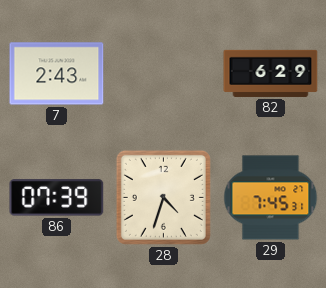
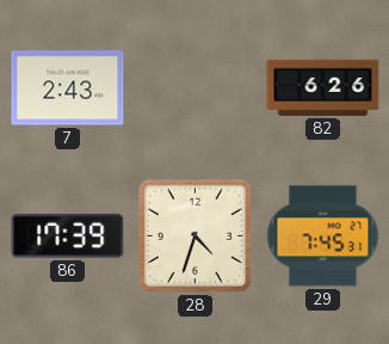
82: 6:29 -> 6:26 (323, 87)
86: 07:39 -> 17:39 (68, 236)
